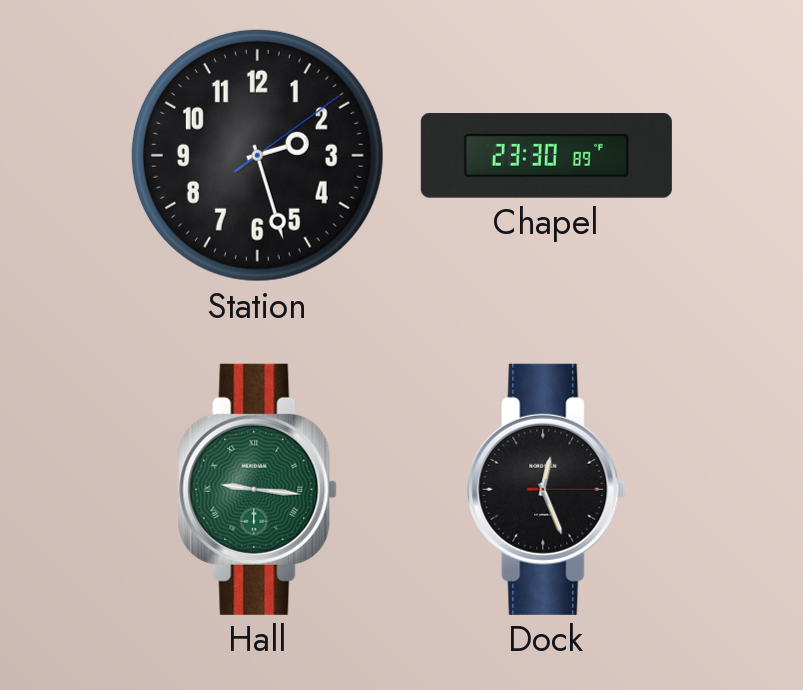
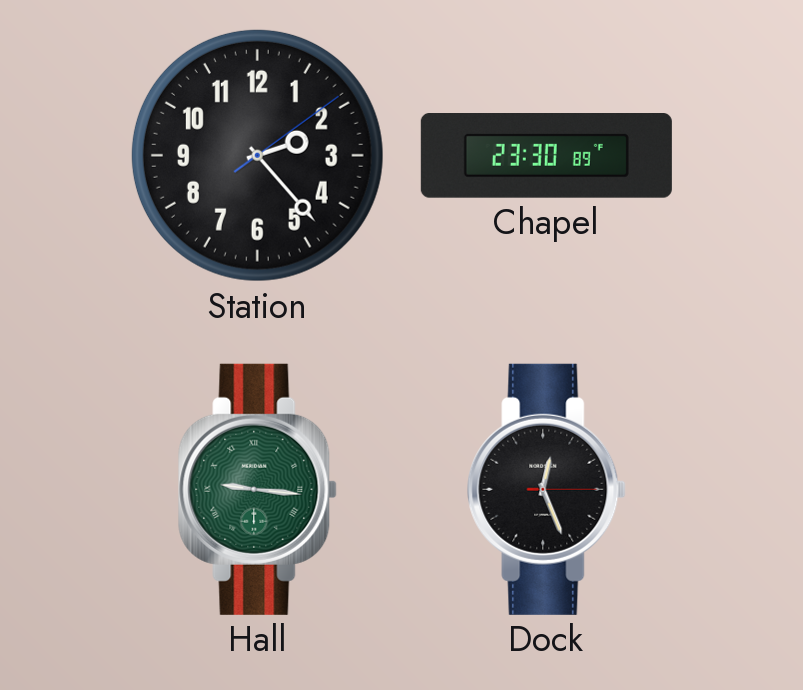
Station: 2:27 -> 2:23 (257, 155)
